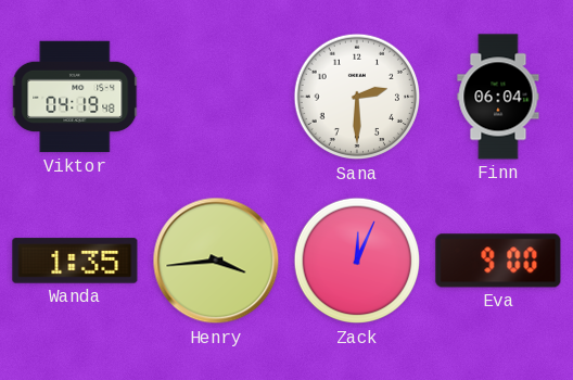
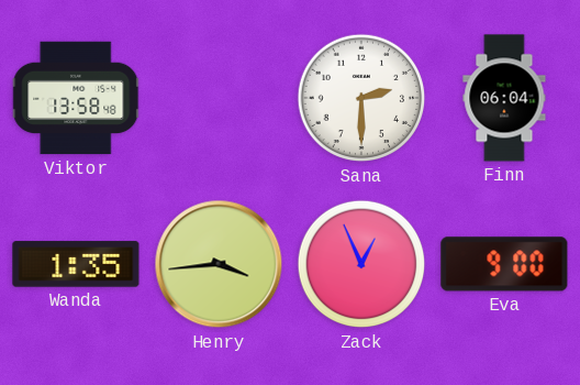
Viktor: 04:19 -> 13:58 (77, 98)
Zack: 12:04 -> 12:56 (361, 264)
